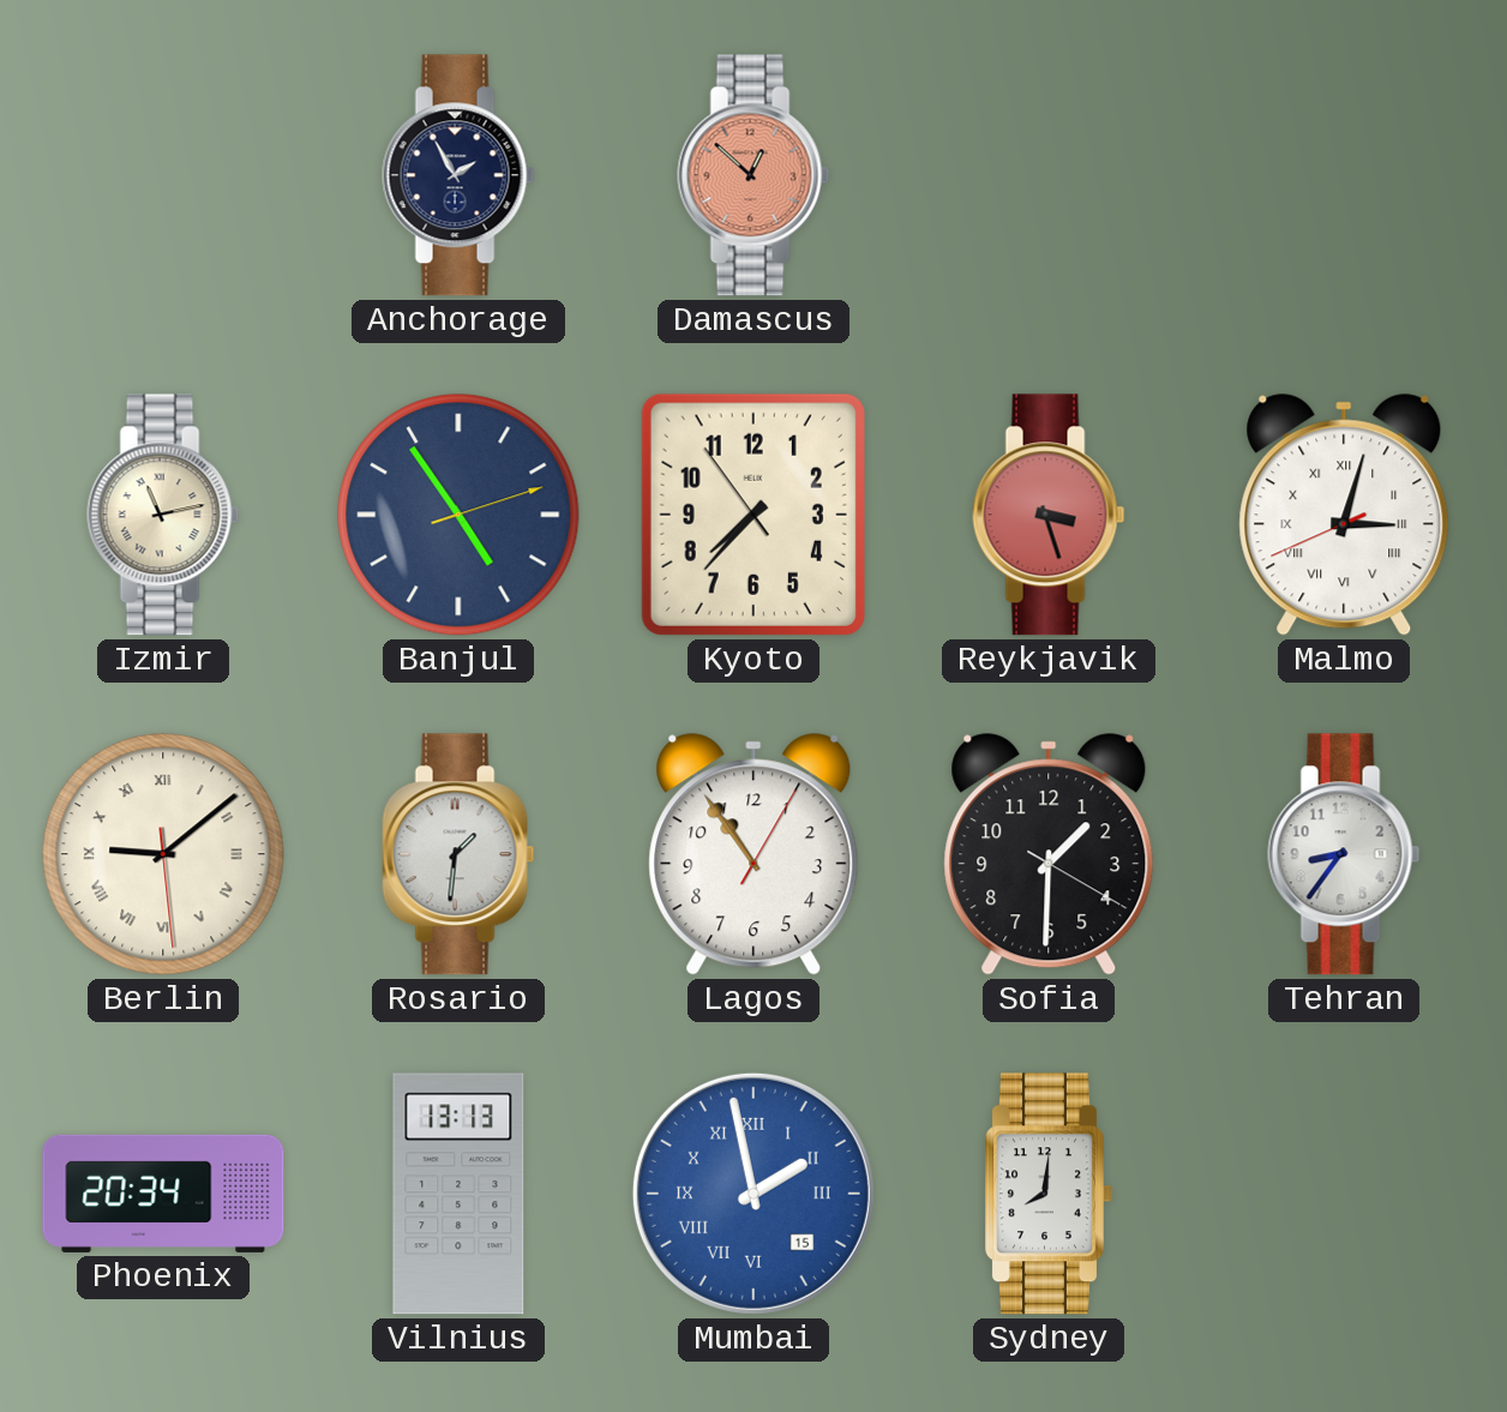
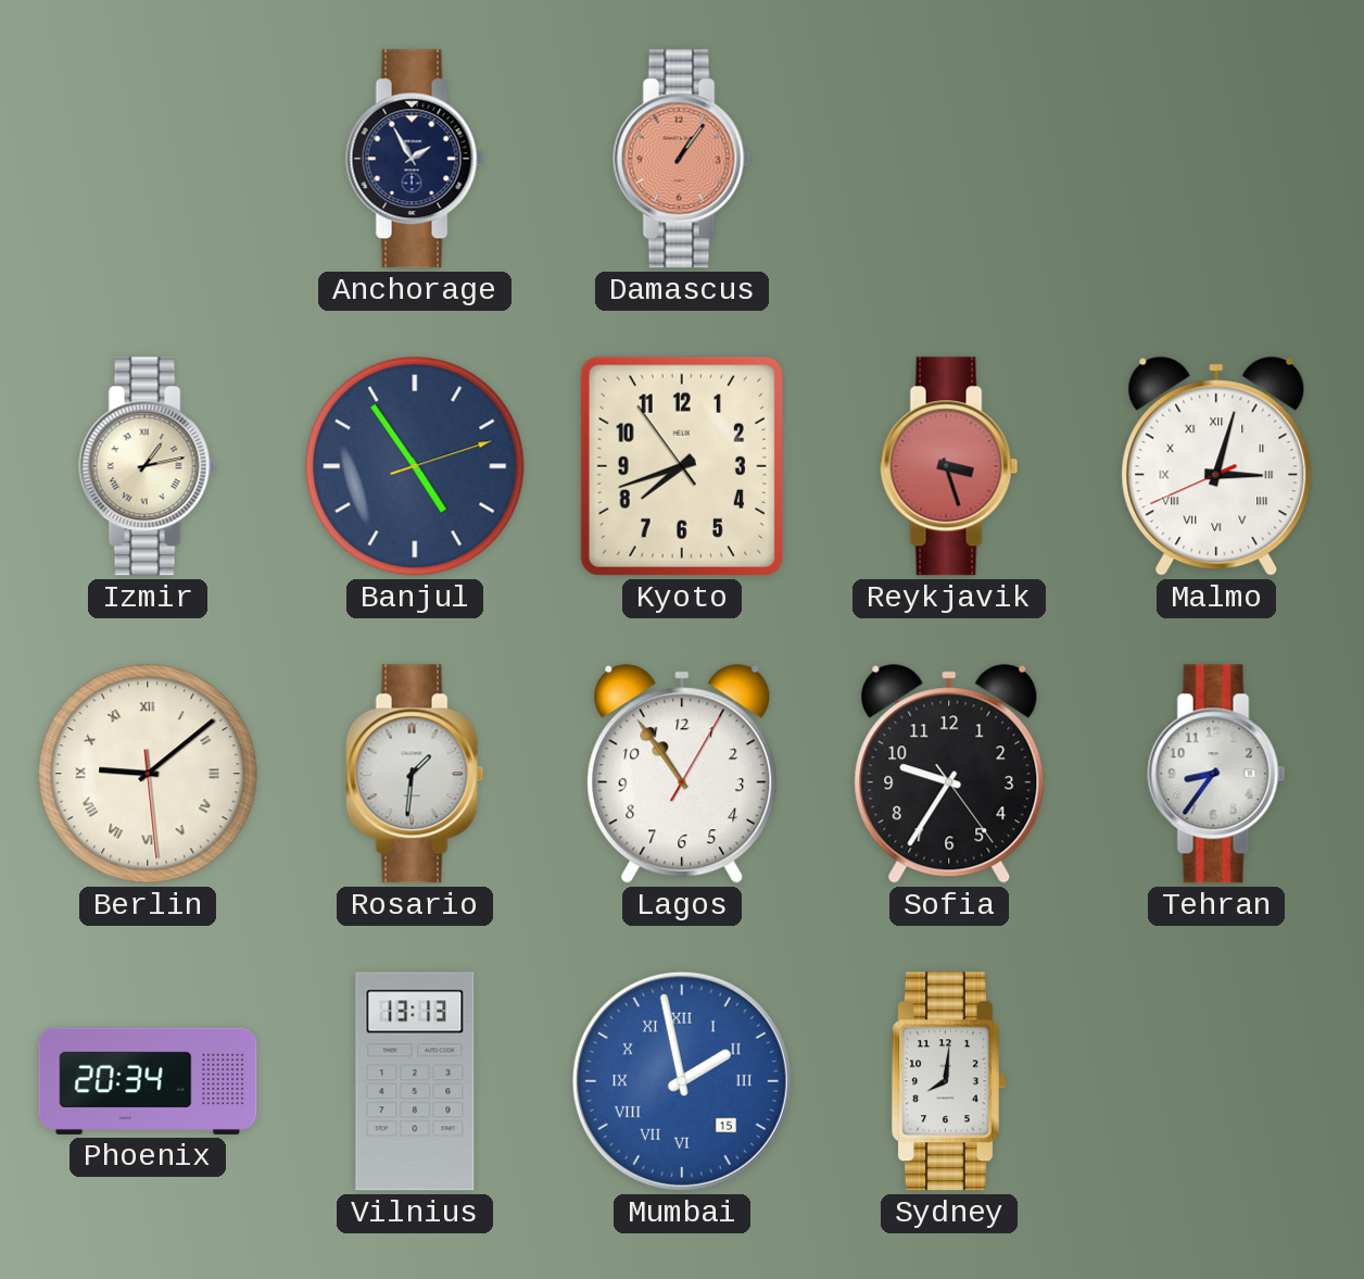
Damascus: 12:52 -> 1:06 (682, 159)
Izmir: 11:13 -> 1:13 (148, 466)
Kyoto: 7:36 -> 7:41 (682, 466)
Sofia: 1:30 -> 9:35 (949, 774)
